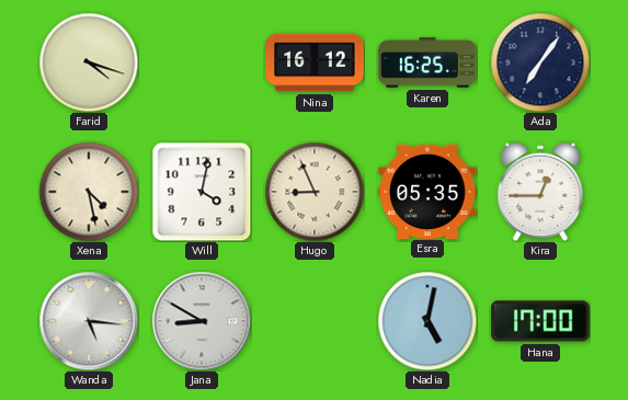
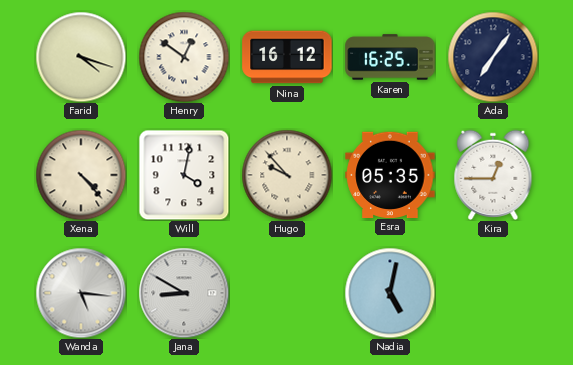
Henry: none -> 12:51 (184, 57)
Xena: 4:28 -> 4:23 (81, 175)
Hugo: 8:56 -> 9:53 (287, 175)
Hana: 17:00 -> none (540, 321)
